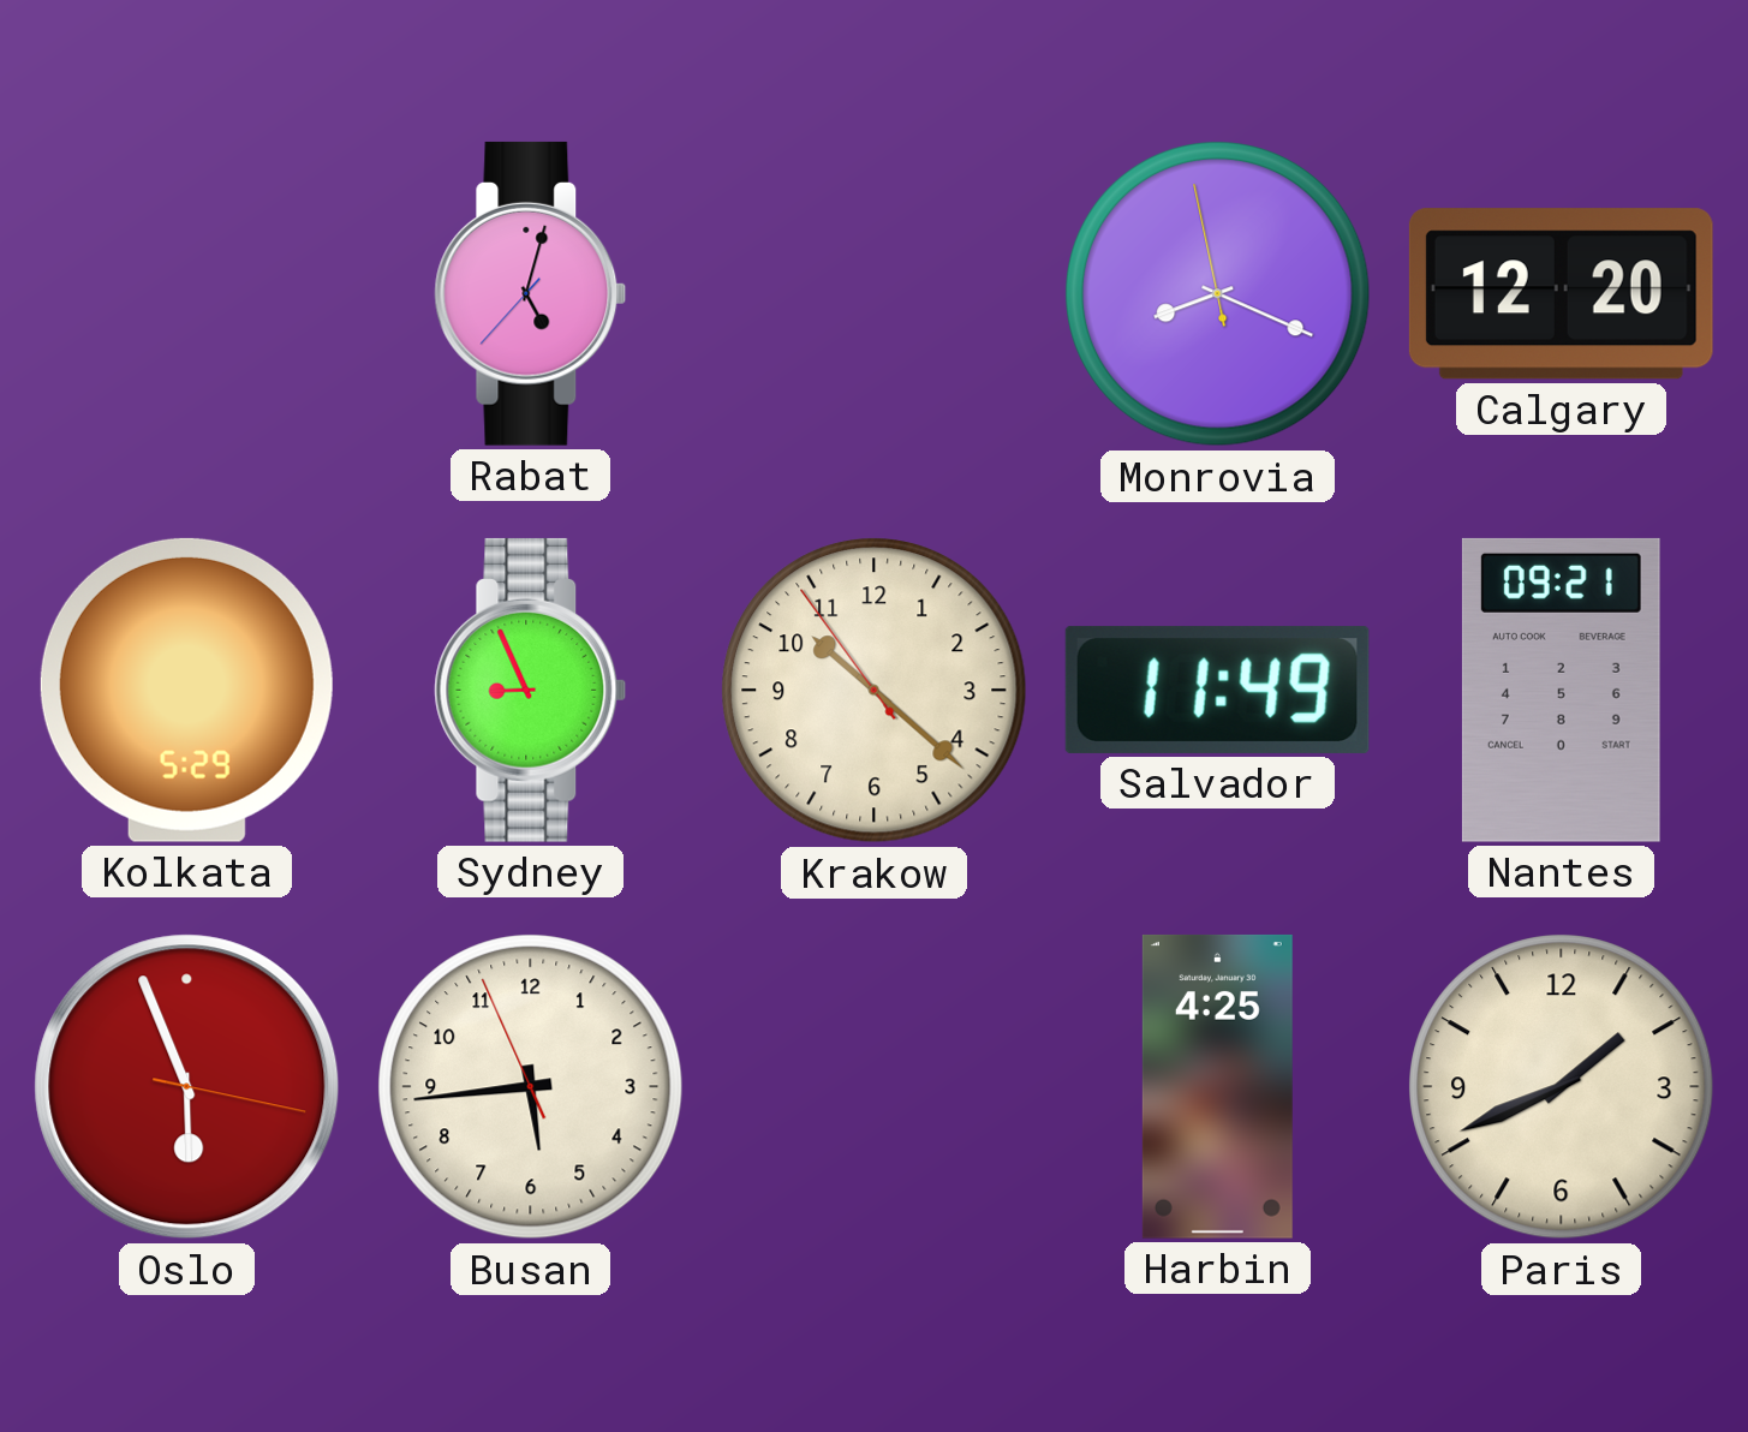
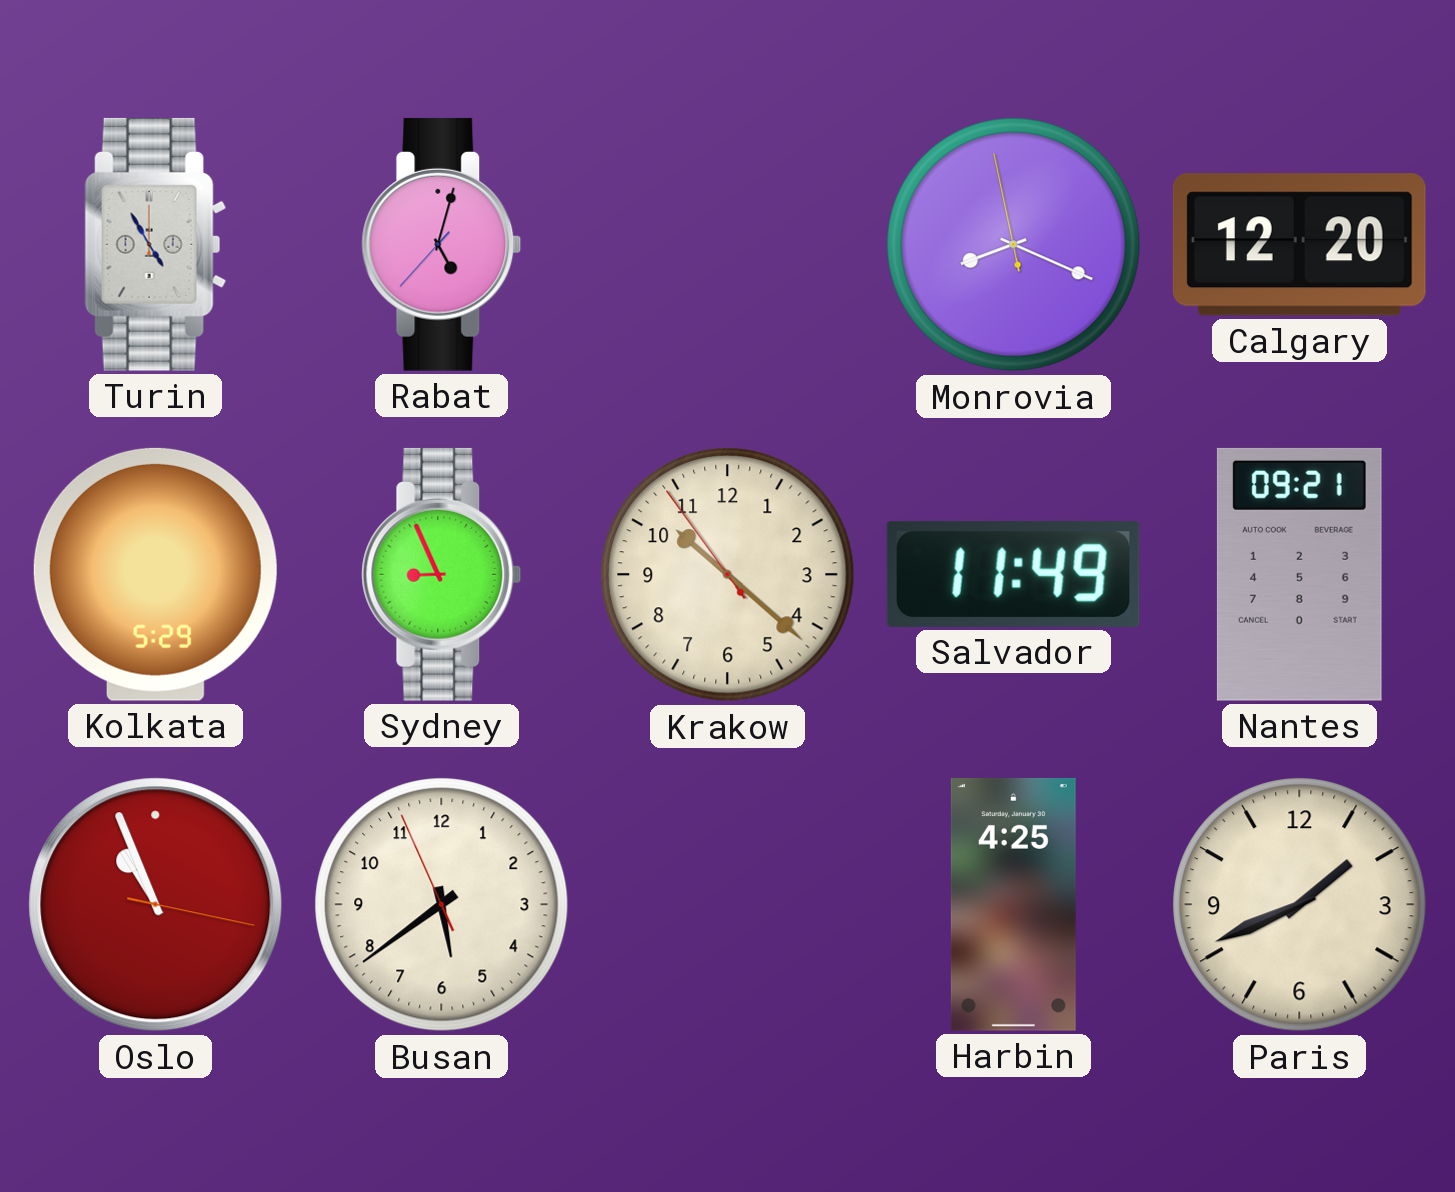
Turin: none -> 4:55 (156, 244)
Oslo: 5:56 -> 10:56 (156, 905)
Busan: 5:43 -> 5:38 (442, 905)
